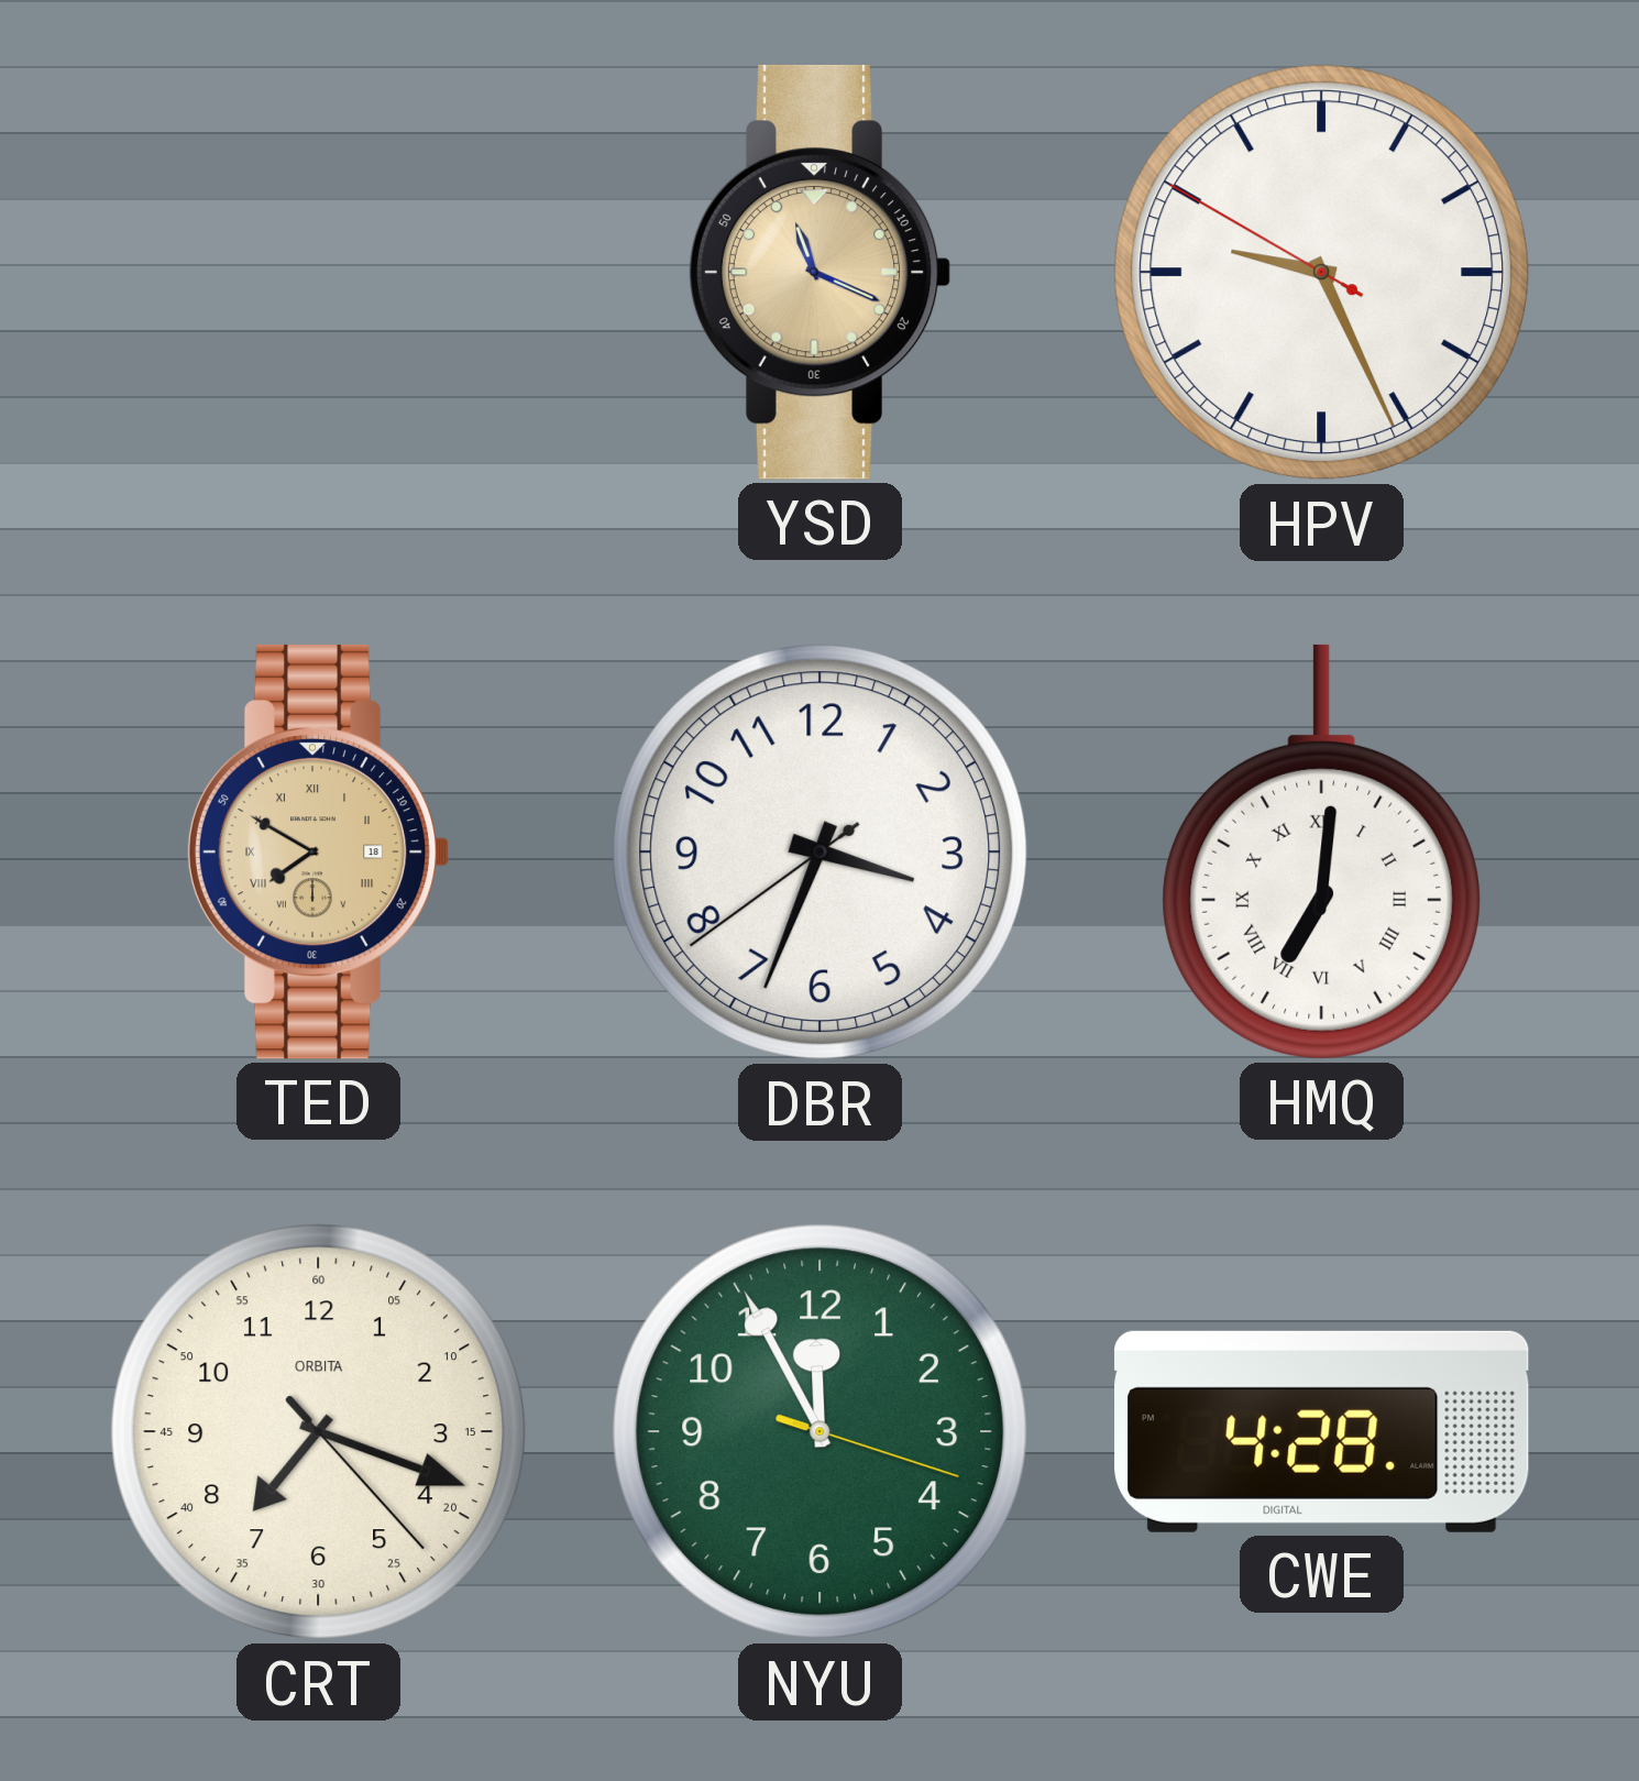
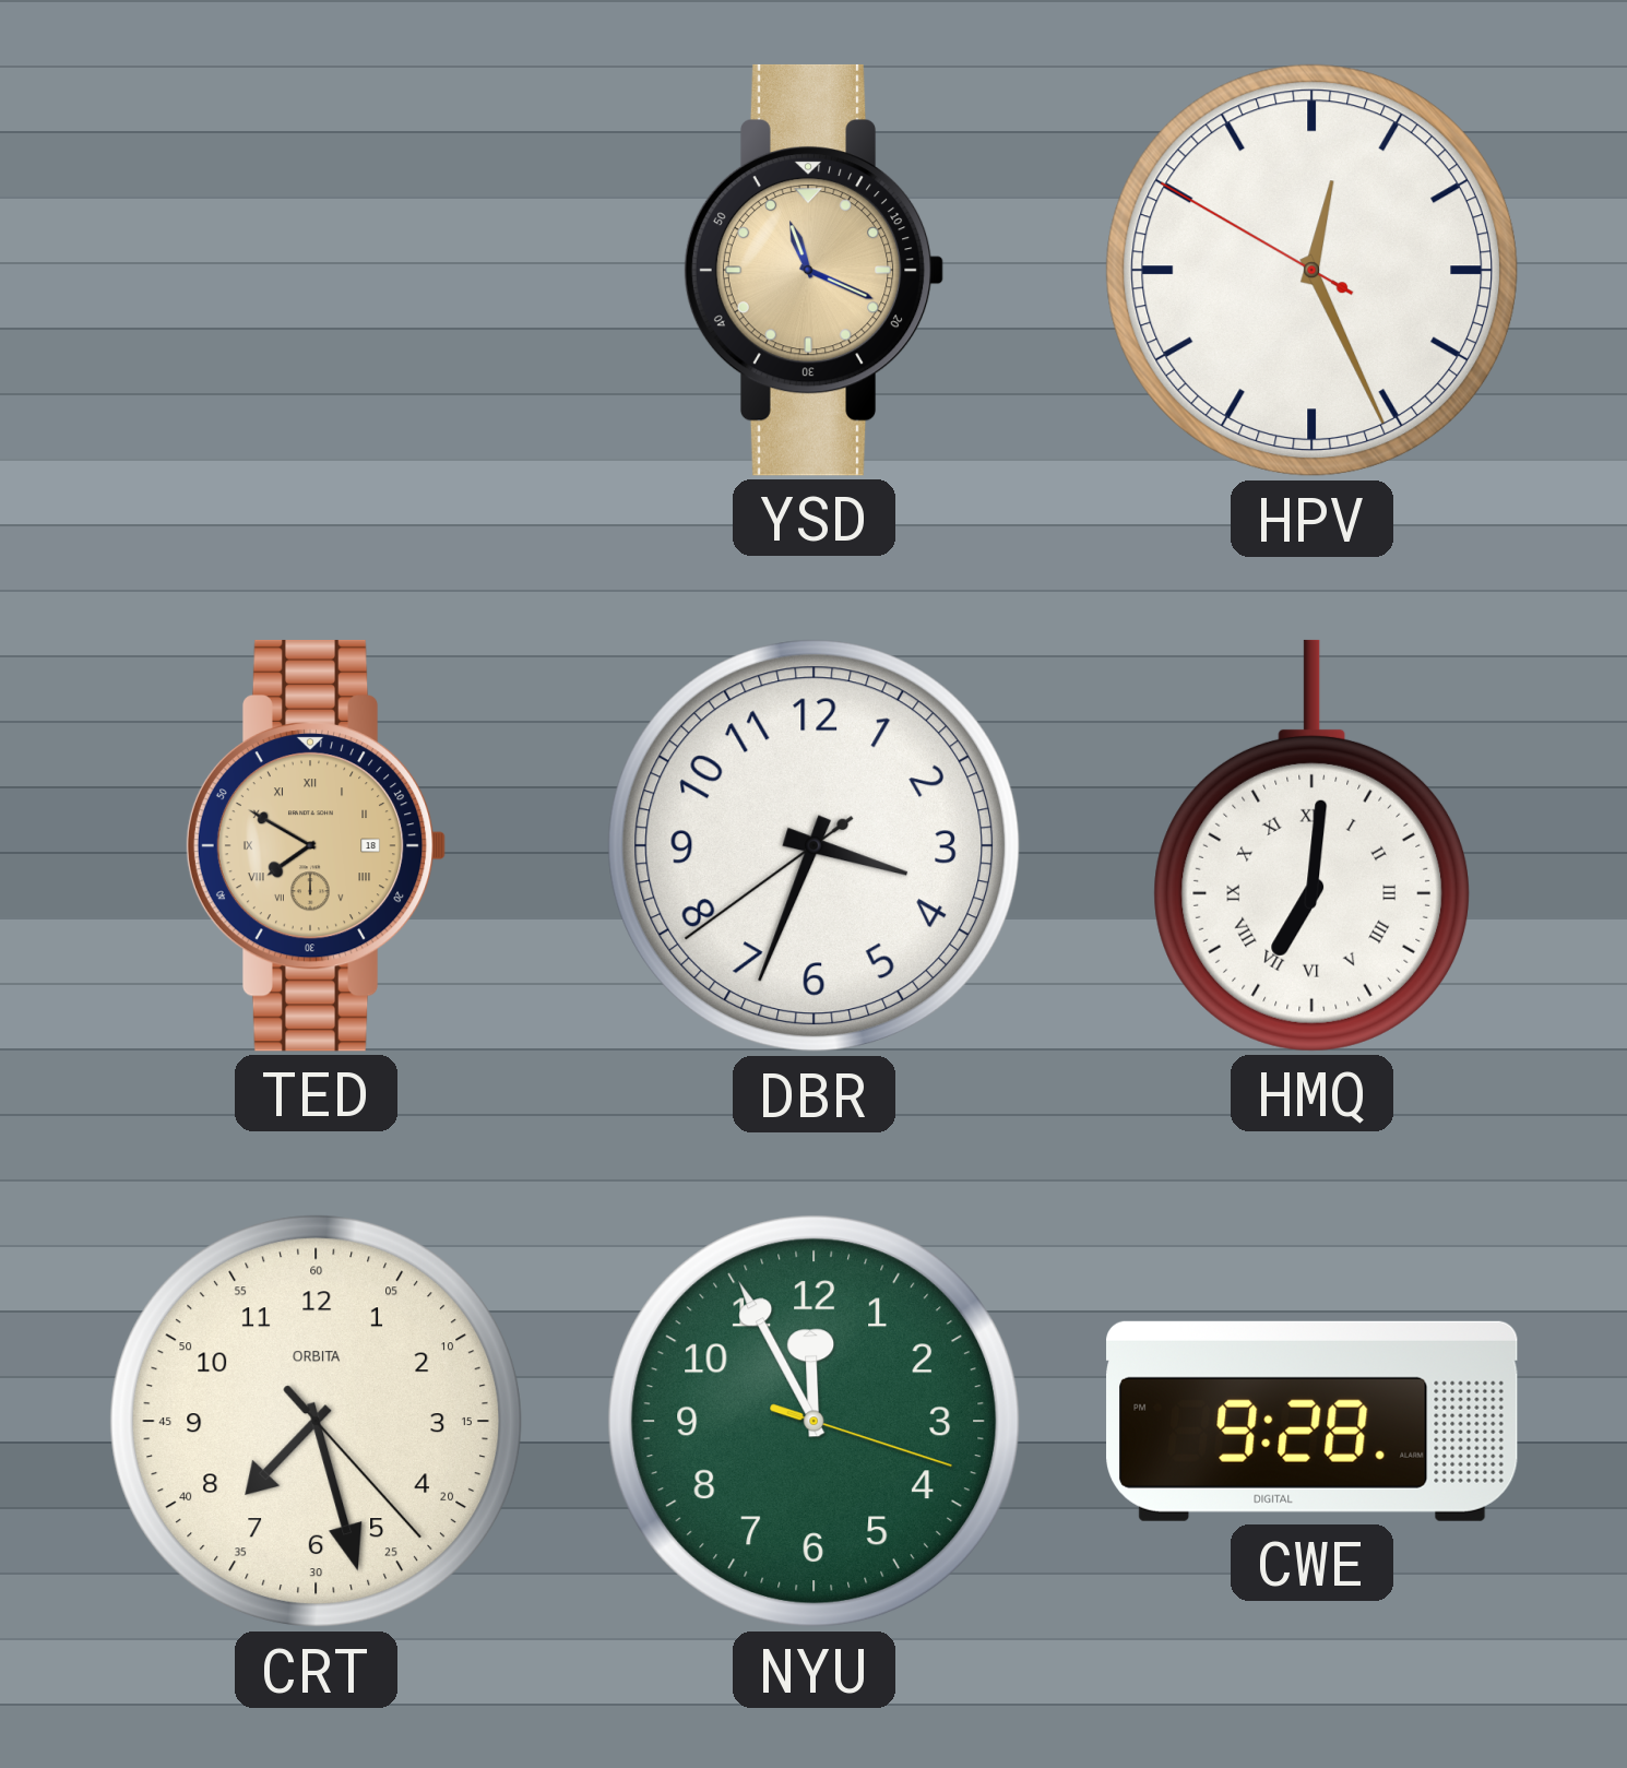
HPV: 9:25 -> 12:25 (1313, 271)
CRT: 7:18 -> 7:27 (317, 1422)
CWE: 4:28 -> 9:28 (1313, 1421)
